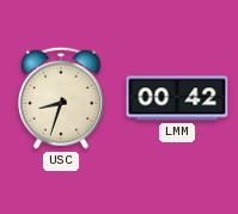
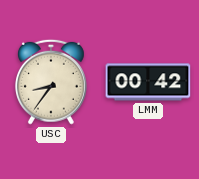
USC: 8:33 -> 8:36 (51, 82)
